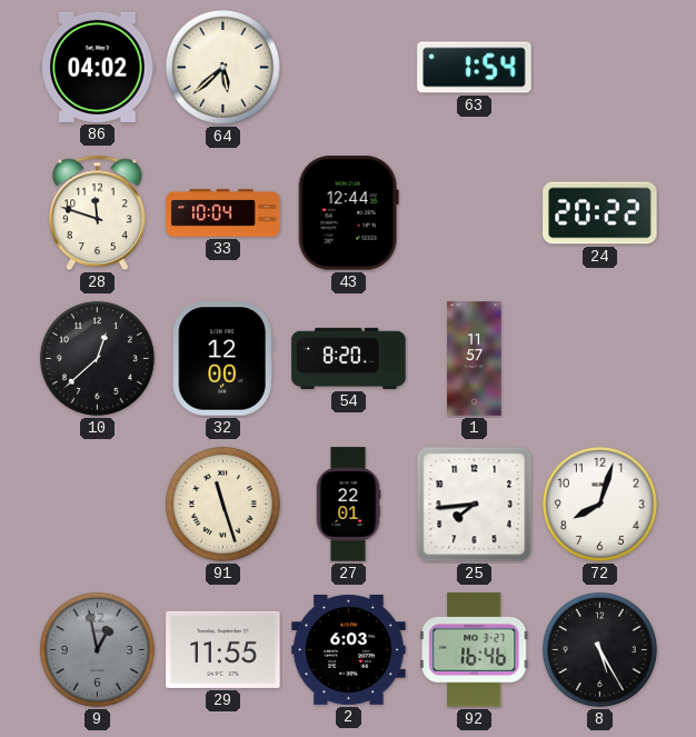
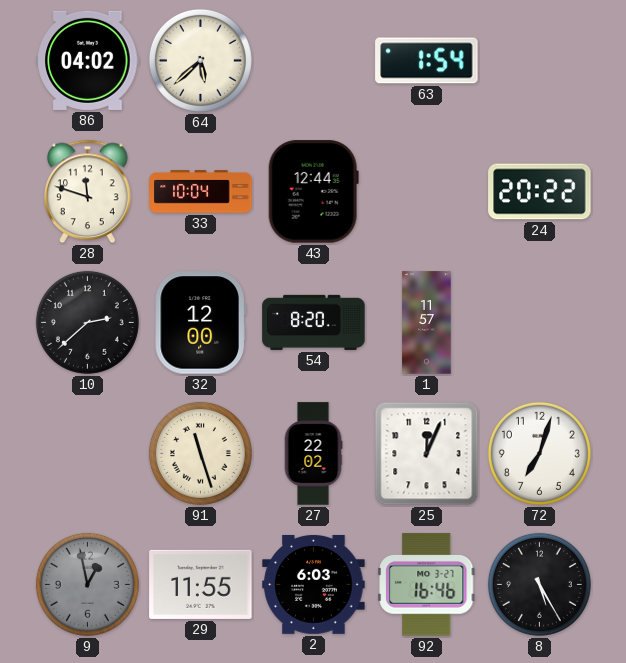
10: 12:38 -> 2:38 (87, 322)
27: 22:01 -> 22:02 (313, 454)
25: 7:44 -> 12:04 (427, 454)
72: 8:03 -> 7:03 (539, 453)
